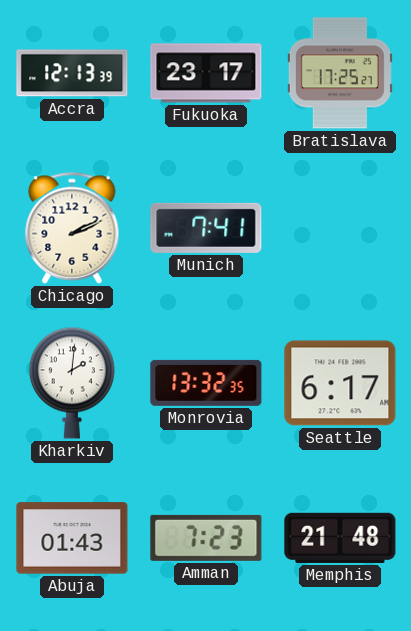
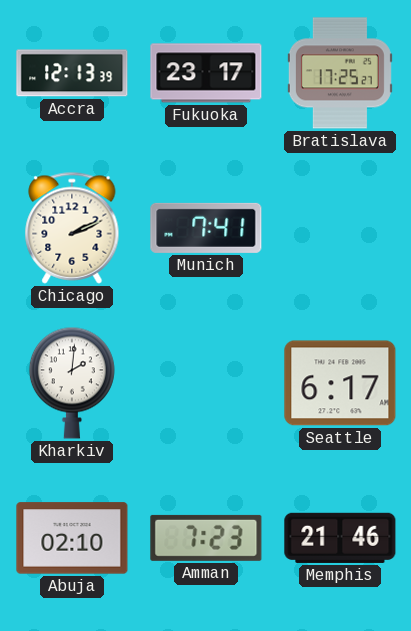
Monrovia: 13:32 -> none (206, 383)
Abuja: 01:43 -> 02:10 (72, 538)
Memphis: 21:48 -> 21:46 (340, 538)
